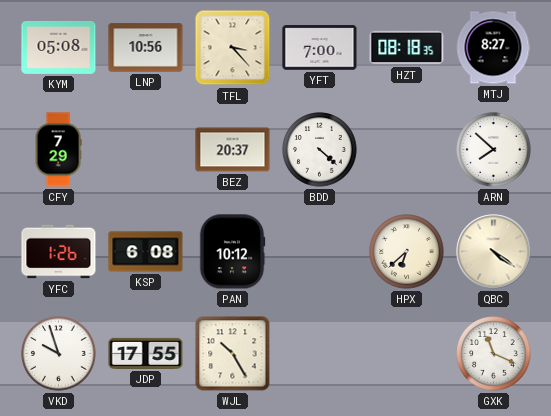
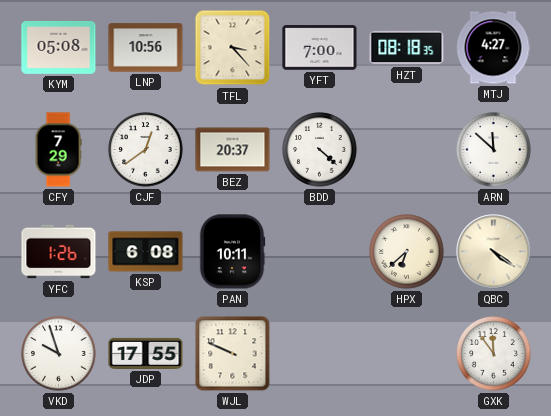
MTJ: 8:27 -> 4:27 (493, 48)
CJF: none -> 12:39 (146, 150)
ARN: 7:52 -> 11:52 (494, 150)
PAN: 10:12 -> 10:11 (232, 252)
WJL: 10:25 -> 9:49 (233, 354)
GXK: 11:19 -> 11:54 (494, 354)
